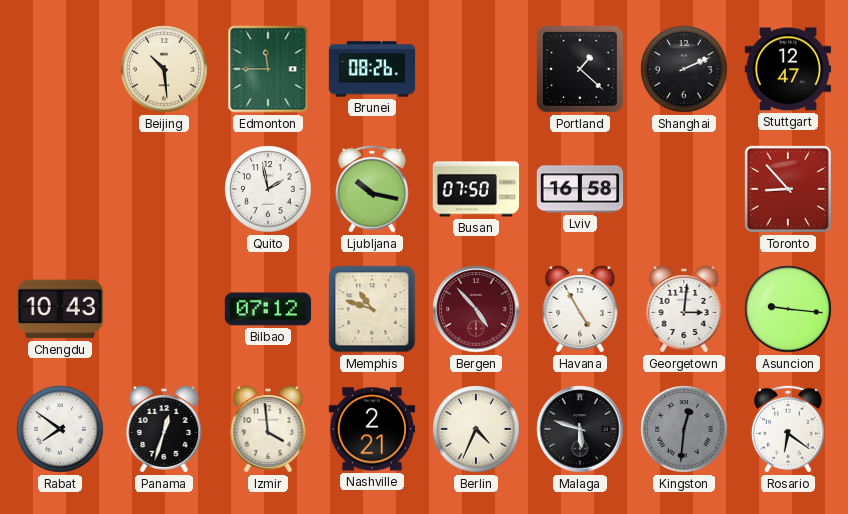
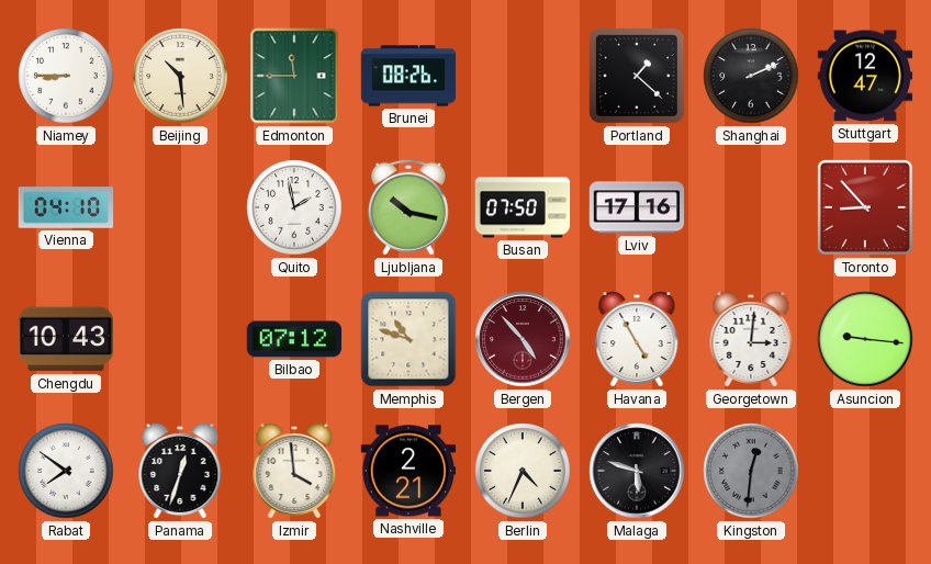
Niamey: none -> 8:45 (66, 76)
Vienna: none -> 04:10 (66, 207)
Lviv: 16:58 -> 17:16 (637, 207)
Rosario: 6:21 -> none (788, 429)
